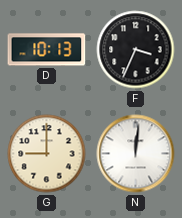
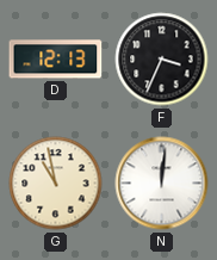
D: 10:13 -> 12:13 (56, 60)
G: 9:00 -> 10:58 (56, 184)
